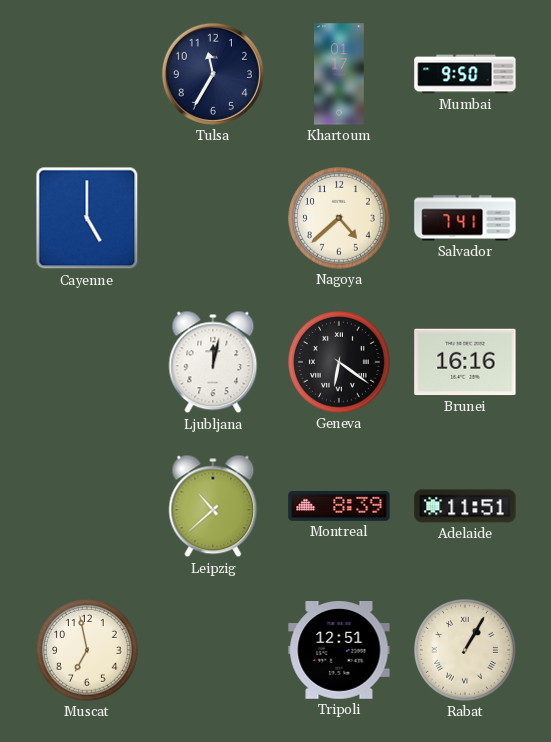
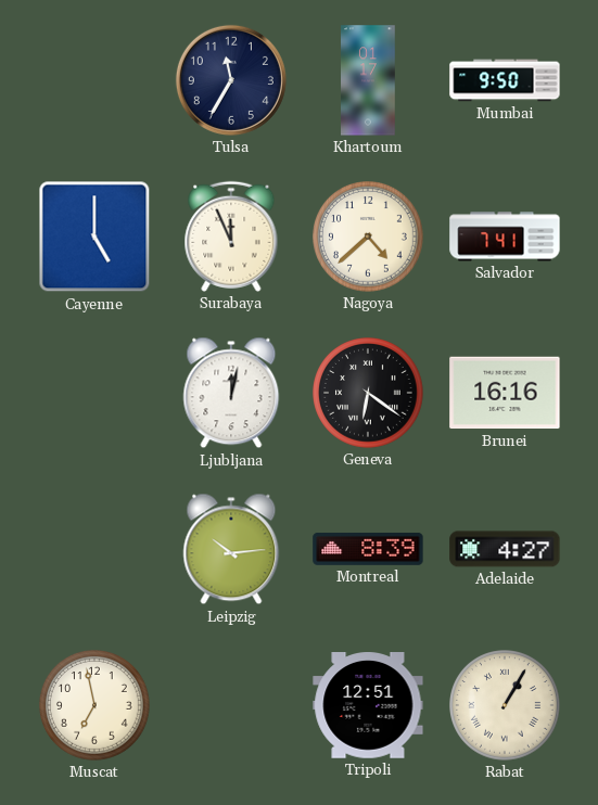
Surabaya: none -> 11:56 (231, 237)
Leipzig: 10:38 -> 10:14 (231, 549)
Adelaide: 11:51 -> 4:27 (505, 549)
